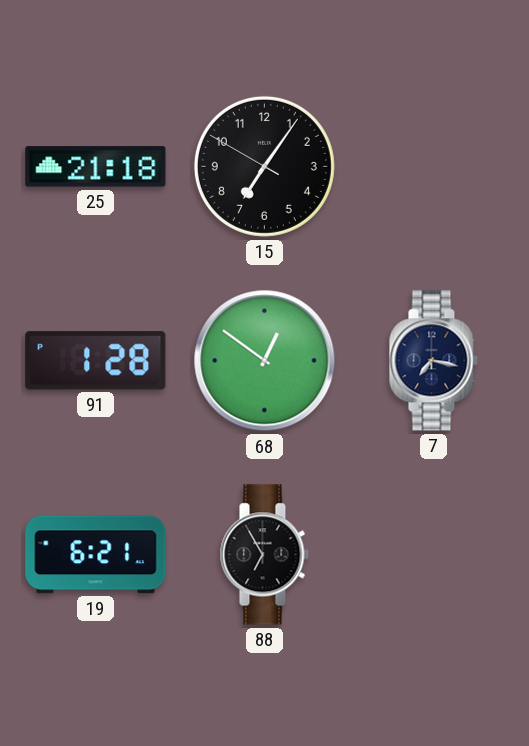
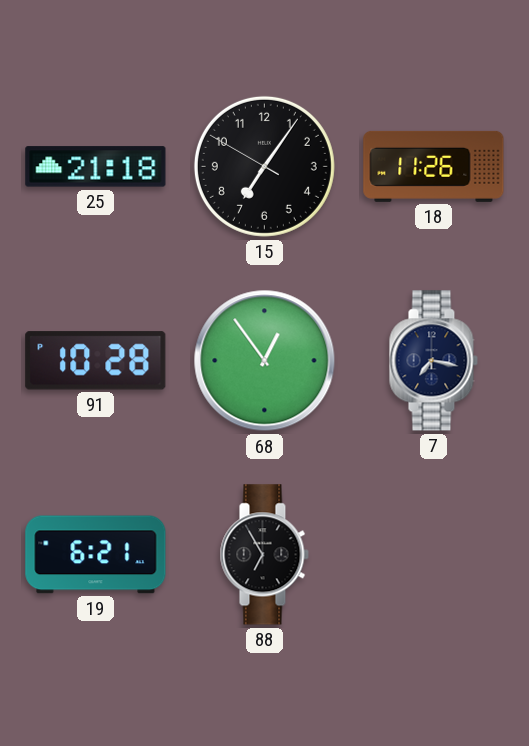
18: none -> 11:26 (434, 166)
91: 1:28 -> 10:28 (96, 361)
68: 12:51 -> 12:54 (265, 361)
